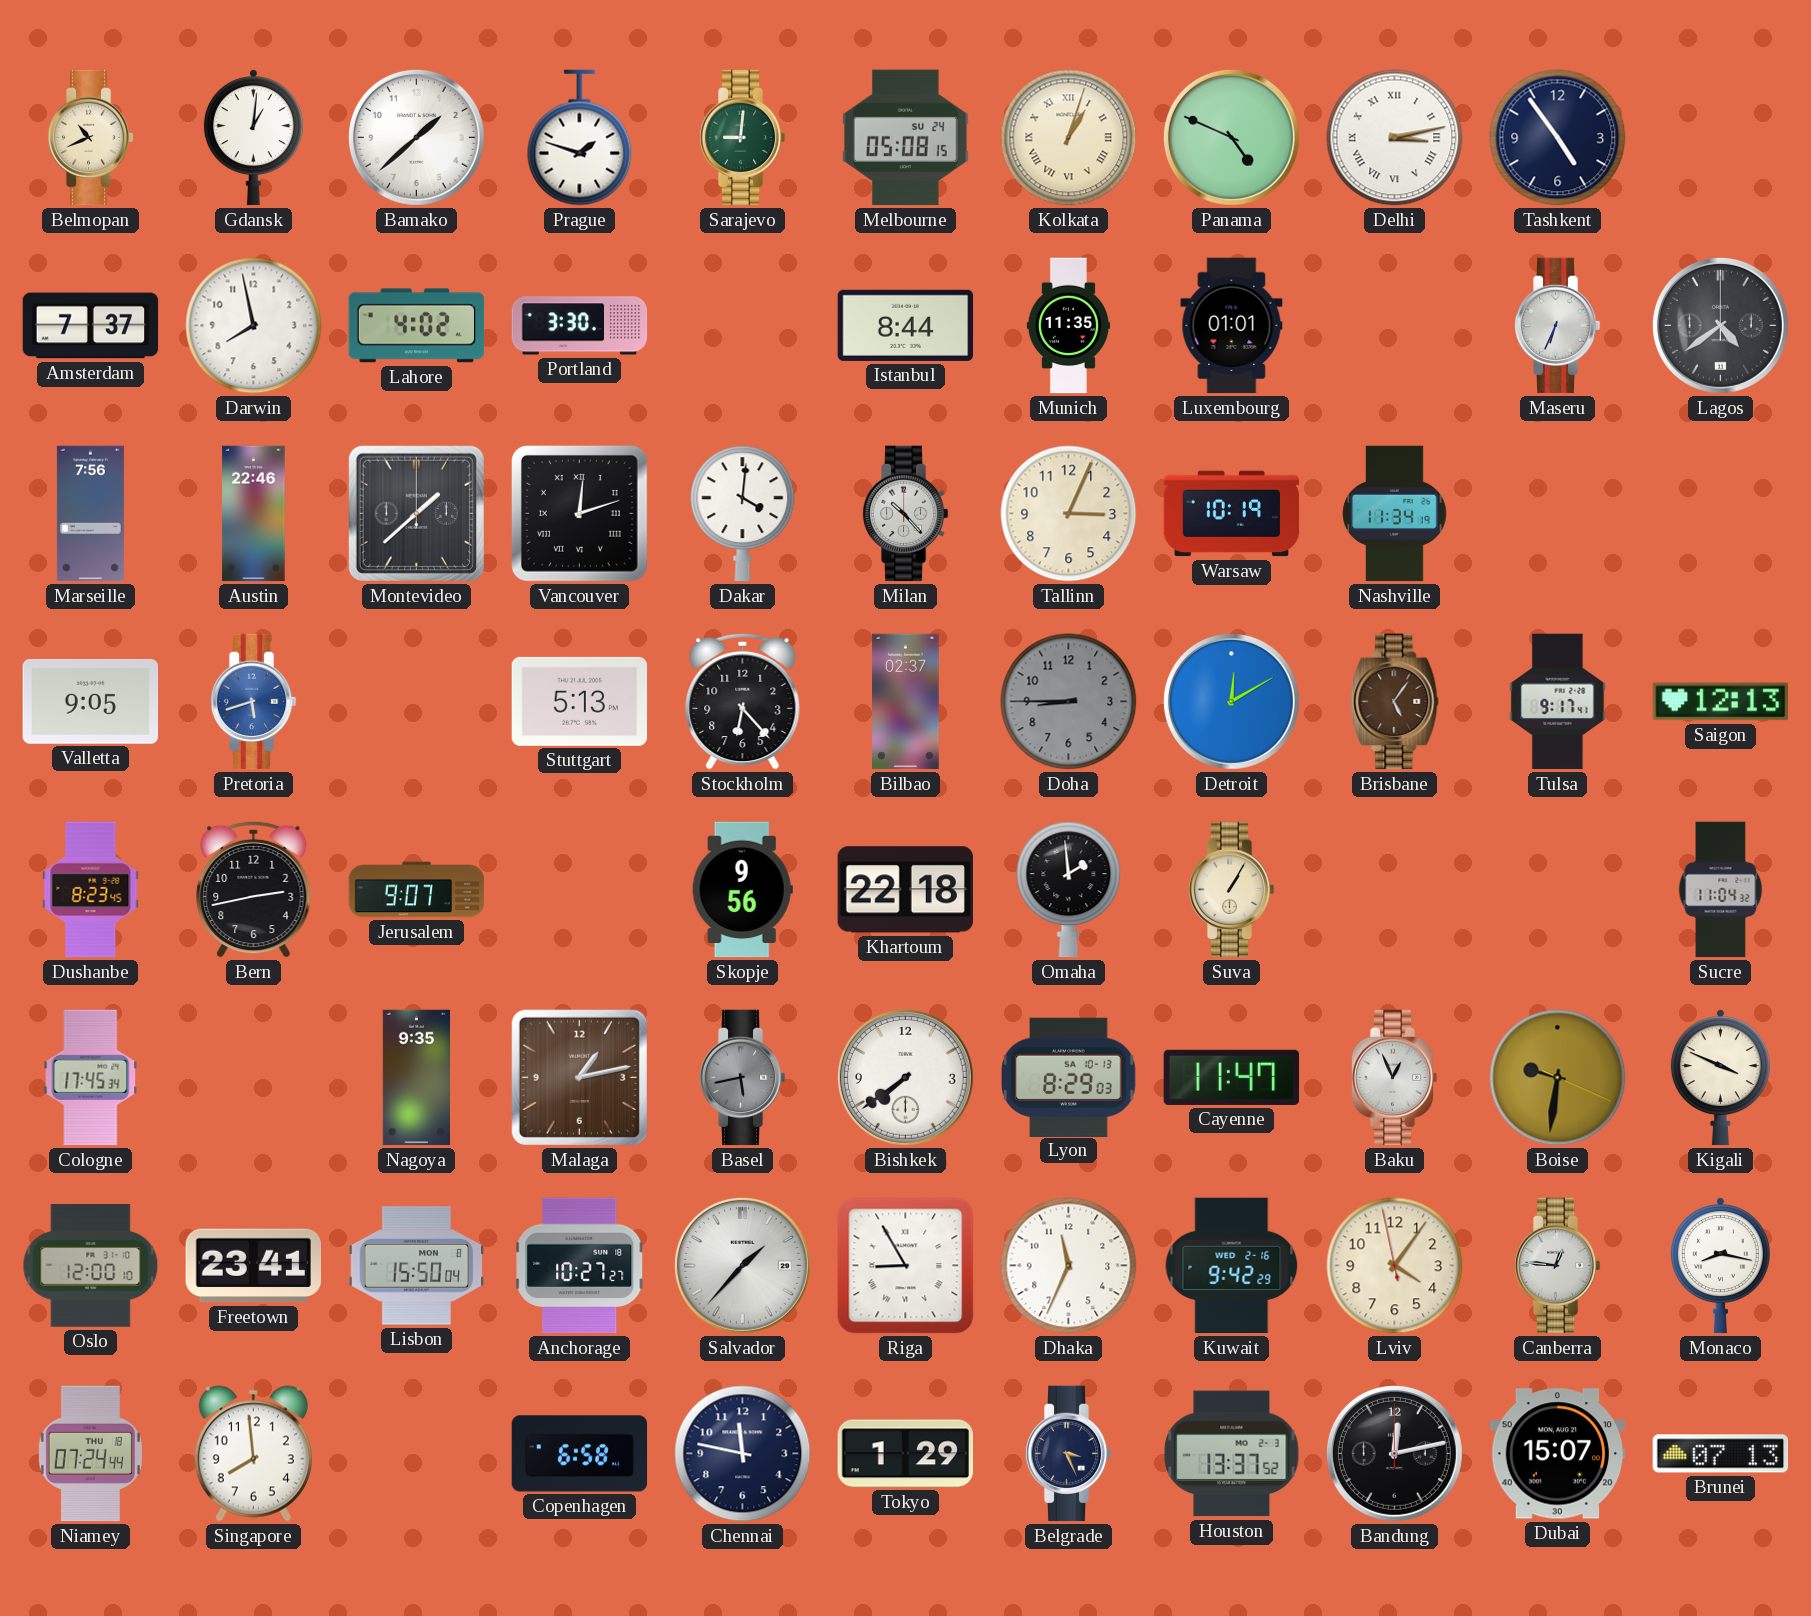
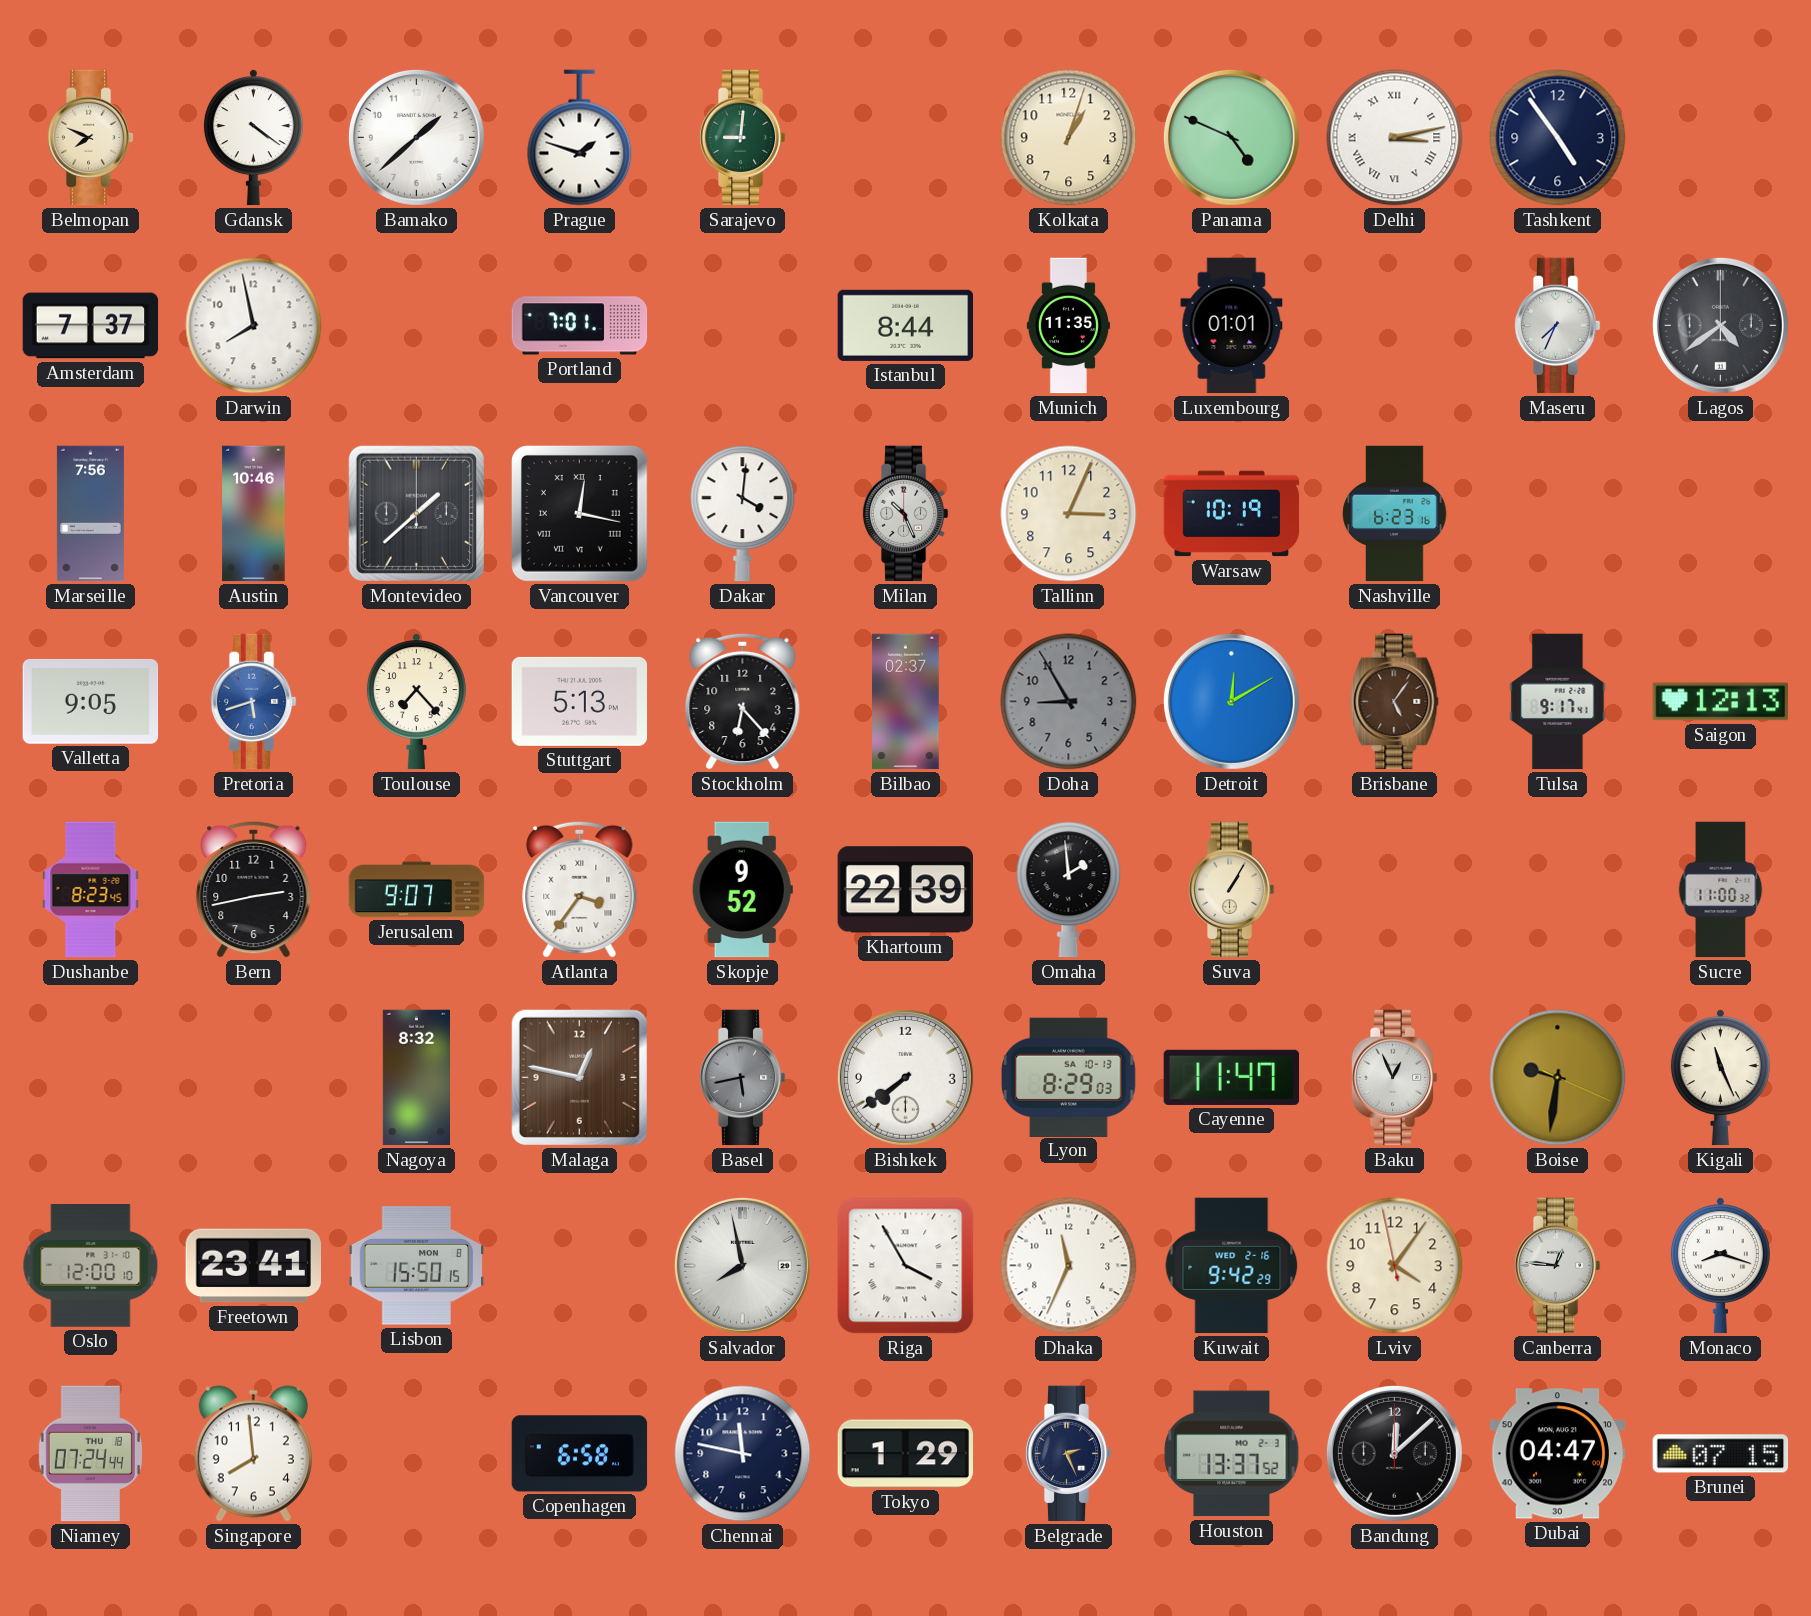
Belmopan: 10:41 -> 7:49 (90, 138)
Gdansk: 1:01 -> 4:21 (253, 138)
Melbourne: 05:08 -> none (905, 138)
Kolkata numerals: Roman -> Arabic (1069, 138)
Lahore: 4:02 -> none (417, 326)
Portland: 3:30 -> 7:01 (580, 326)
Maseru: 6:34 -> 7:34 (1557, 326)
Austin: 22:46 -> 10:46 (254, 514)
Vancouver: 12:12 -> 12:17 (579, 513)
Milan: 10:23 -> 10:26 (905, 514)
Nashville: 11:34 -> 6:23 (1395, 514)
Toulouse: none -> 7:23 (416, 702)
Doha: 8:45 -> 8:55 (1069, 702)
Atlanta: none -> 3:36 (580, 889)
Skopje: 9:56 -> 9:52 (742, 890)
Khartoum: 22:18 -> 22:39 (905, 890)
Sucre: 11:04 -> 11:00 (1721, 890)
Cologne: 17:45 -> none (91, 1078)
Nagoya: 9:35 -> 8:32 (416, 1078)
Malaga: 1:13 -> 12:47 (579, 1077)
Kigali: 3:49 -> 11:26 (1720, 1078)
Lisbon: 15:50:04 -> 15:50:15 (417, 1266)
Anchorage: 10:27 -> none (580, 1266)
Salvador: 1:37 -> 7:58 (742, 1265)
Riga: 8:55 -> 3:55 (906, 1266)
Monaco: 8:17 -> 8:18 (1720, 1266)
Belgrade: 3:26 -> 2:26 (1068, 1454)
Bandung: 12:13 -> 12:08 (1394, 1453)
Dubai: 15:07 -> 04:47 (1558, 1454)
Brunei: 07:13 -> 07:15 (1721, 1454)
